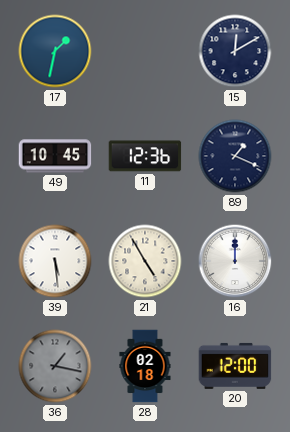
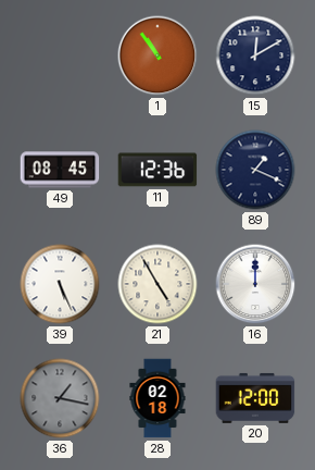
17: 1:32 -> none (55, 51)
1: none -> 10:54 (157, 55)
49: 10:45 -> 08:45 (60, 170)
39: 5:29 -> 5:26 (60, 284)
